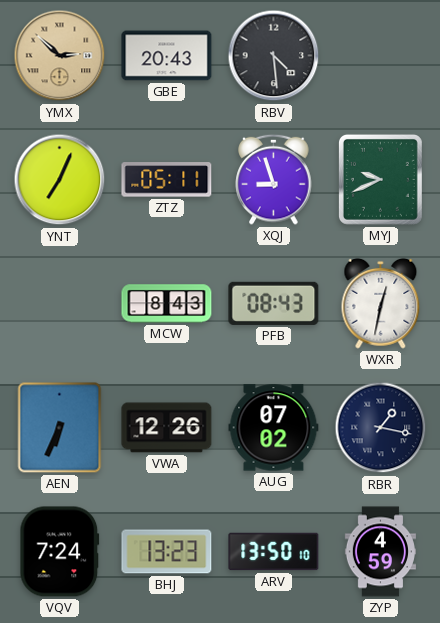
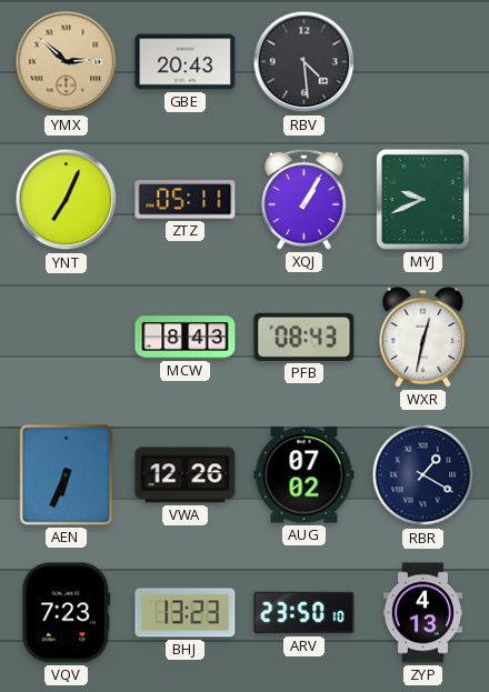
XQJ: 8:57 -> 1:05 (305, 199)
RBR: 1:17 -> 1:20 (423, 475)
VQV: 7:24 -> 7:23 (67, 613)
ARV: 13:50 -> 23:50 (305, 613)
ZYP: 4:59 -> 4:13 (422, 613)
